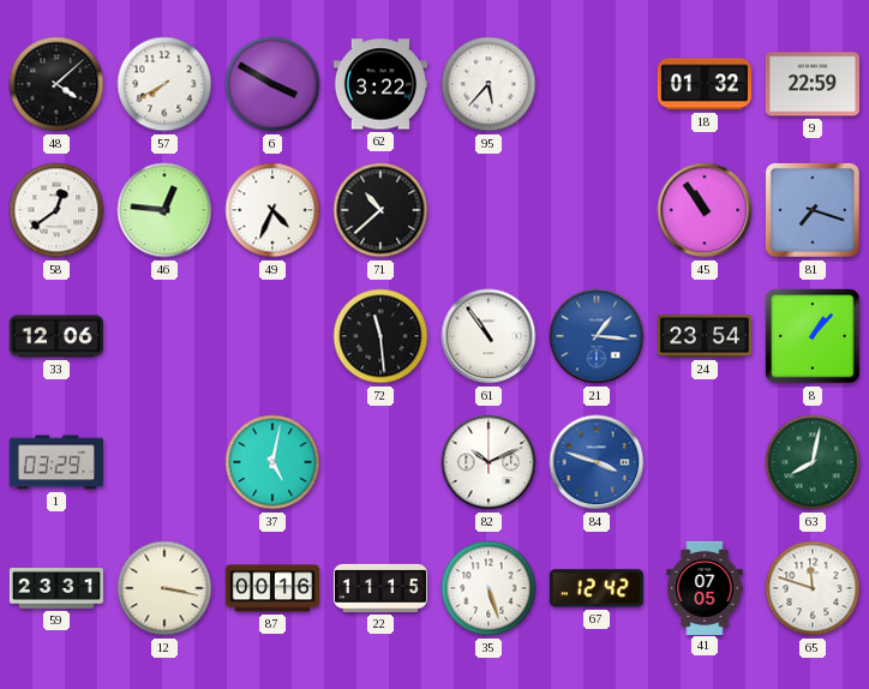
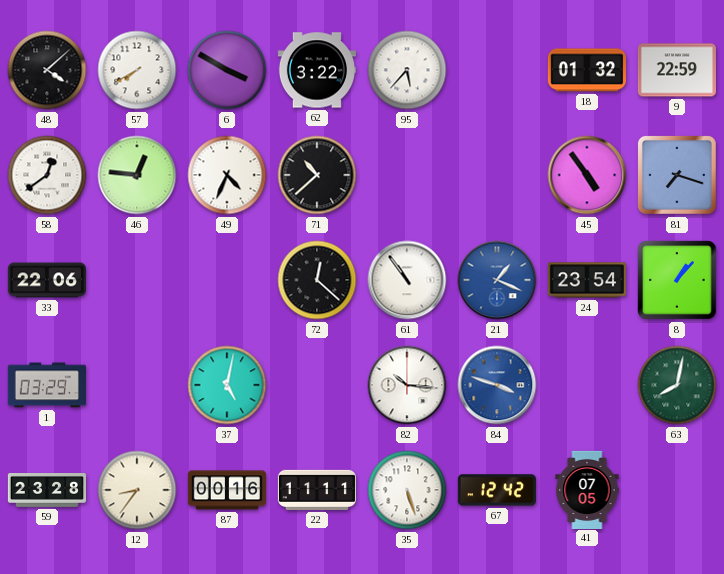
45: 10:54 -> 4:54 (587, 175)
33: 12:06 -> 22:06 (46, 280)
72: 11:29 -> 12:22 (317, 280)
21: 1:16 -> 1:19 (497, 280)
82: 10:11 -> 10:16 (407, 385)
59: 23:31 -> 23:28 (46, 491)
12: 3:17 -> 8:36 (137, 490)
22: 11:15 -> 11:11 (317, 490)
65: 11:48 -> none (813, 588)
